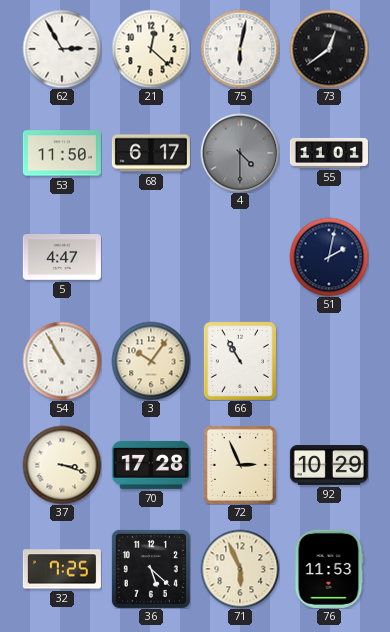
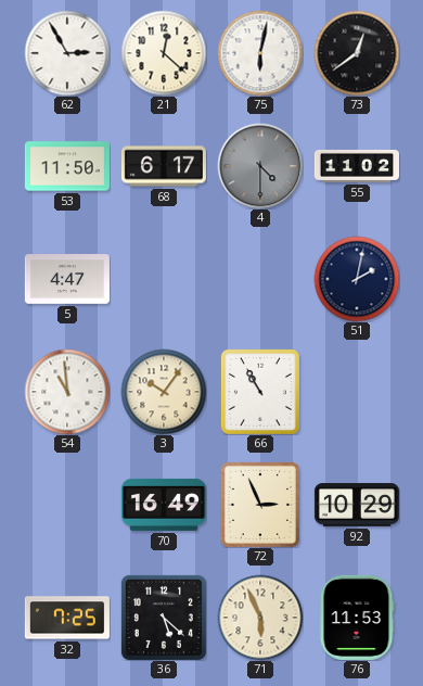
55: 11:01 -> 11:02 (357, 166)
54: 10:55 -> 10:59 (67, 392)
37: 3:18 -> none (62, 465)
70: 17:28 -> 16:49 (164, 505)
